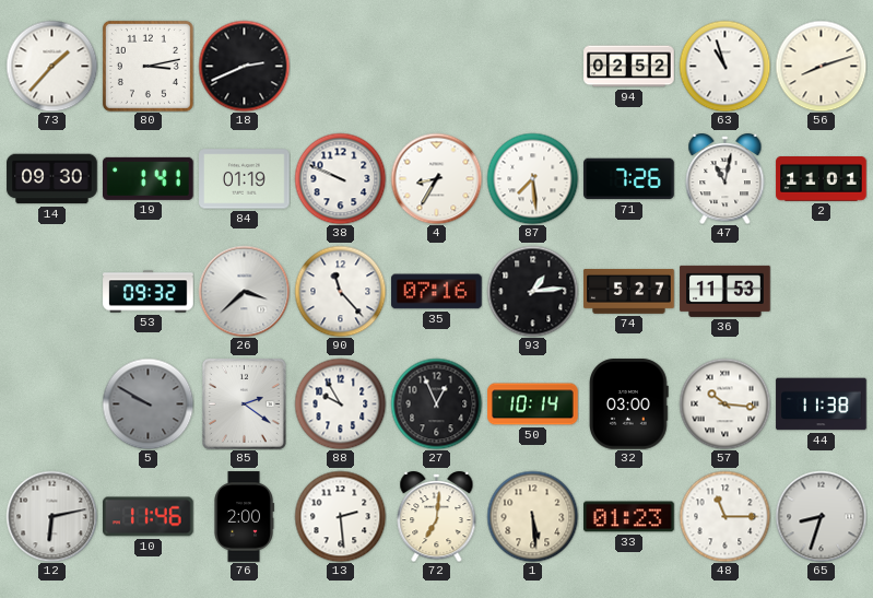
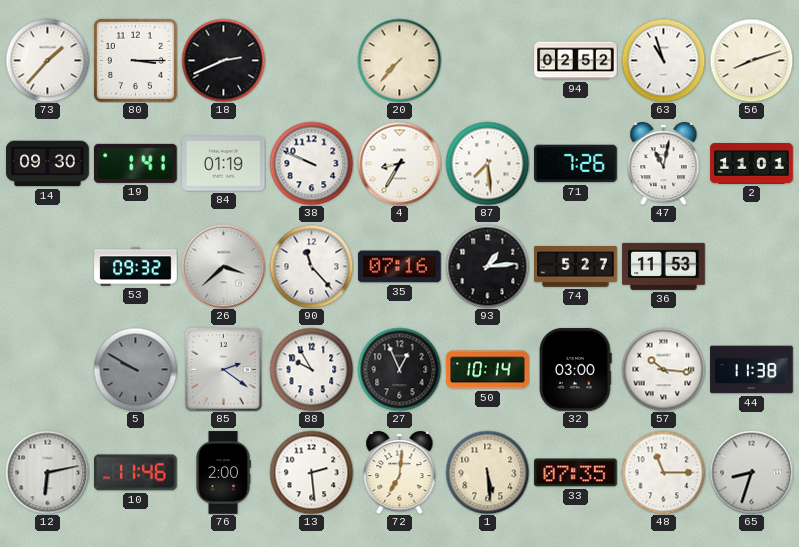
80: 3:13 -> 3:15 (135, 60)
20: none -> 7:37 (399, 60)
33: 01:23 -> 07:35 (576, 473)
